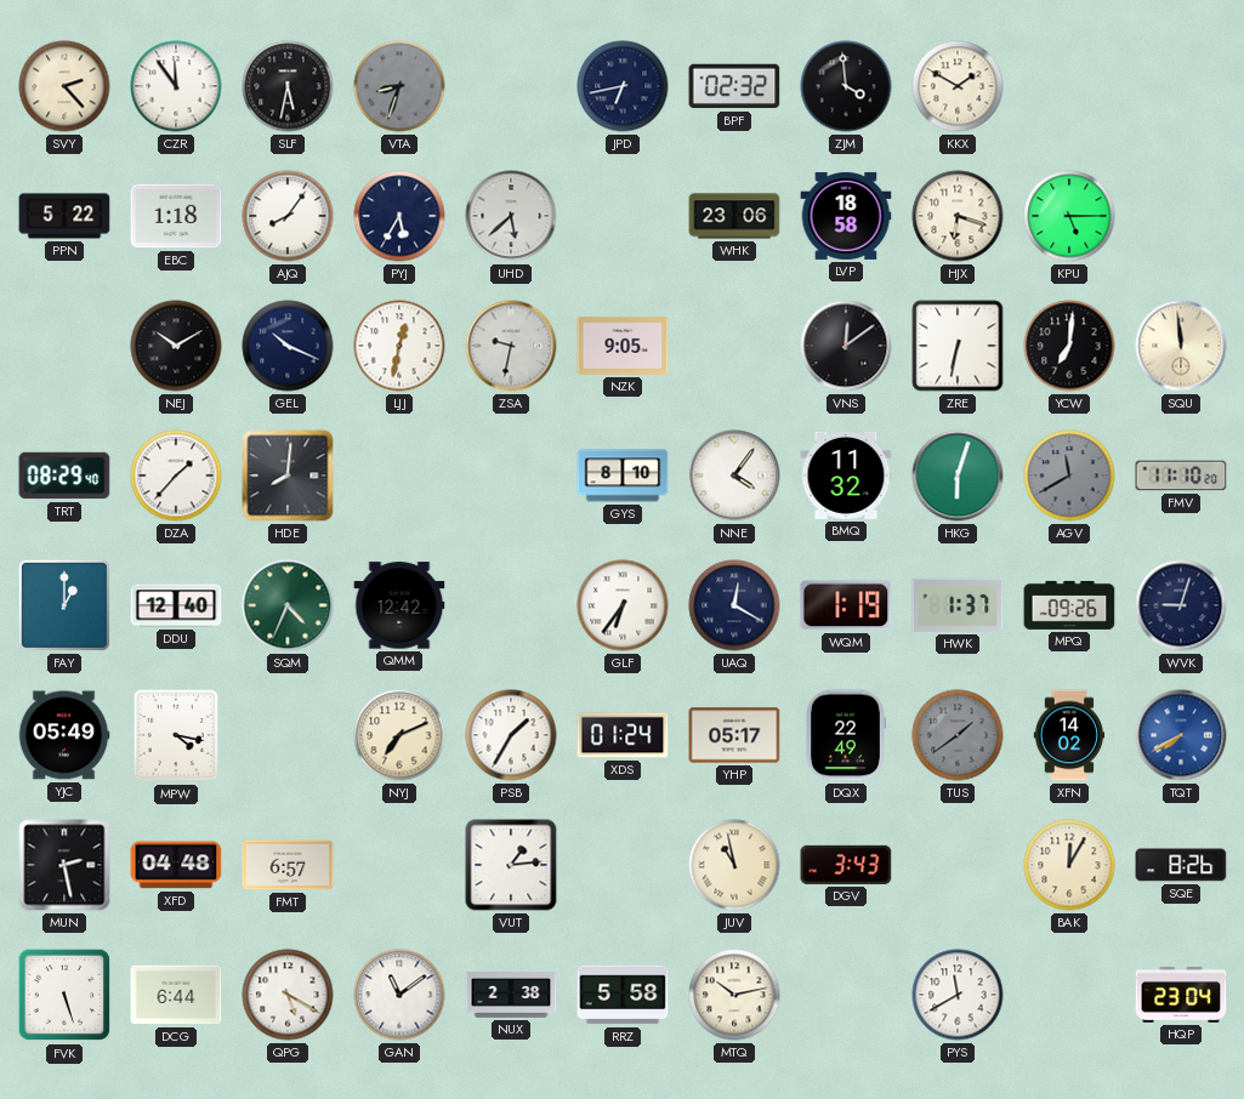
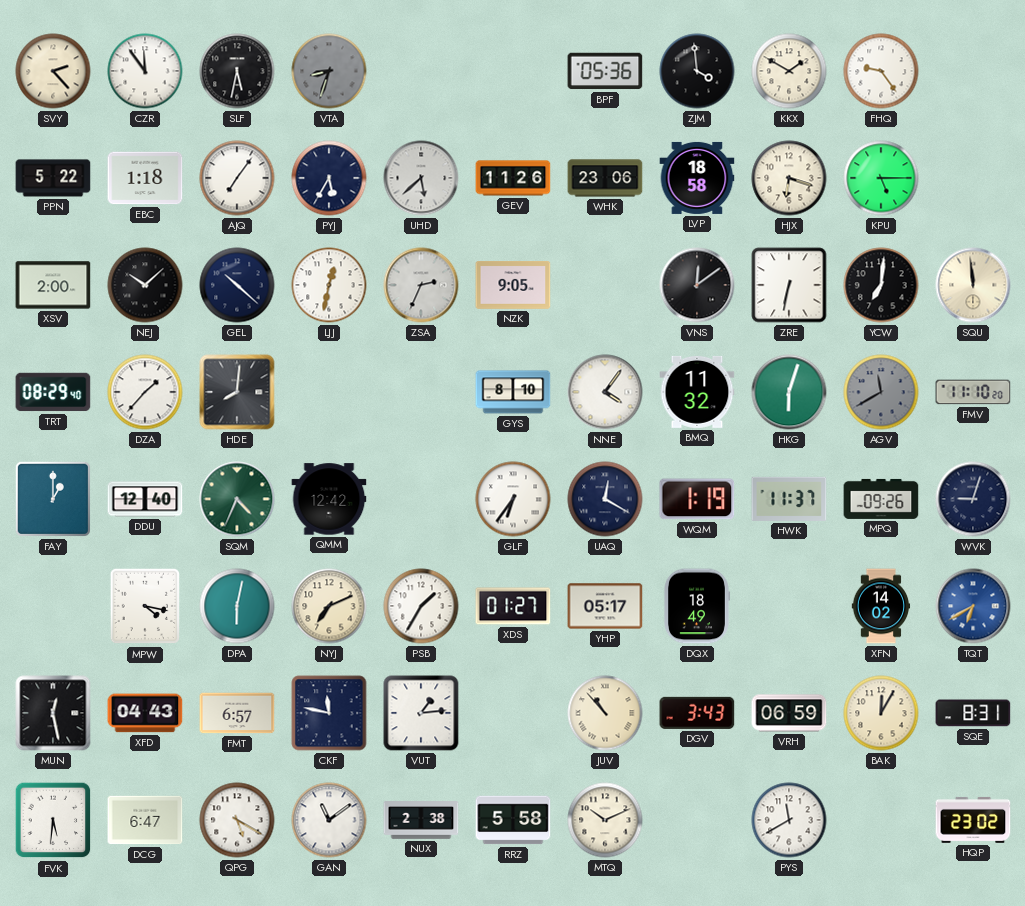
JPD: 6:43 -> none (623, 86)
BPF: 02:32 -> 05:36 (605, 71)
FHQ: none -> 9:24 (881, 71)
AJQ: 8:06 -> 7:06 (237, 178)
GEV: none -> 11:26 (513, 178)
XSV: none -> 2:00 (53, 285)
NEJ: 10:10 -> 10:08 (145, 285)
GEL: 10:19 -> 10:22 (237, 285)
ZSA: 9:32 -> 2:34 (421, 285)
HWK: 1:37 -> 11:37 (789, 499)
YJC: 05:49 -> none (64, 735)
DPA: none -> 6:02 (237, 606)
XDS: 01:24 -> 01:27 (513, 606)
DQX: 22:49 -> 18:49 (697, 606)
TUS: 1:39 -> none (958, 735)
TQT: 7:40 -> 6:40 (973, 606)
MUN: 2:28 -> 12:28 (53, 713)
XFD: 04:48 -> 04:43 (145, 713)
CKF: none -> 11:47 (329, 713)
JUV: 10:58 -> 10:53 (605, 713)
VRH: none -> 06:59 (789, 713)
SQE: 8:26 -> 8:31 (973, 713)
FVK: 5:27 -> 5:31 (53, 820)
DCG: 6:44 -> 6:47 (145, 820)
MTQ: 10:13 -> 10:11 (605, 820)
HQP: 23:04 -> 23:02 (973, 820)
